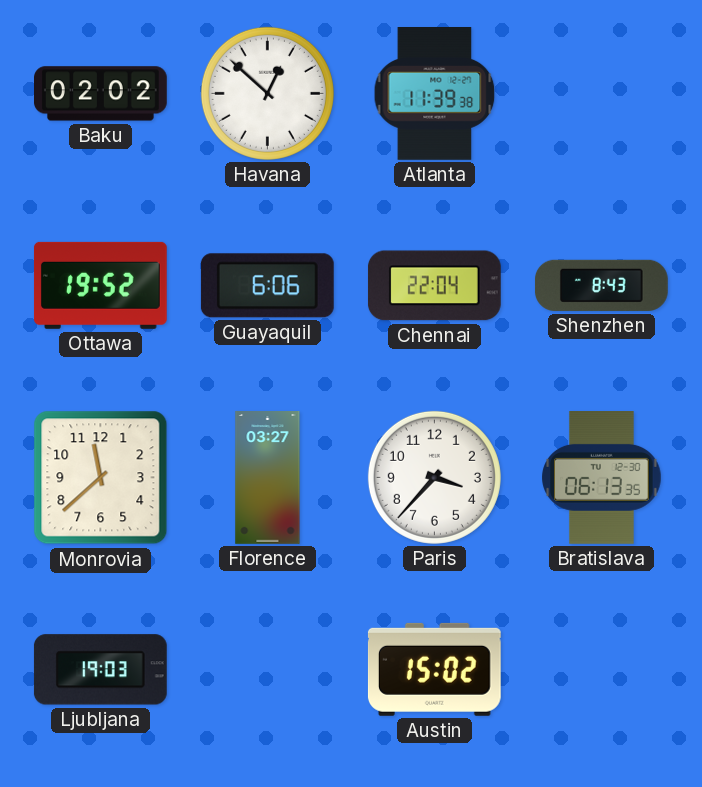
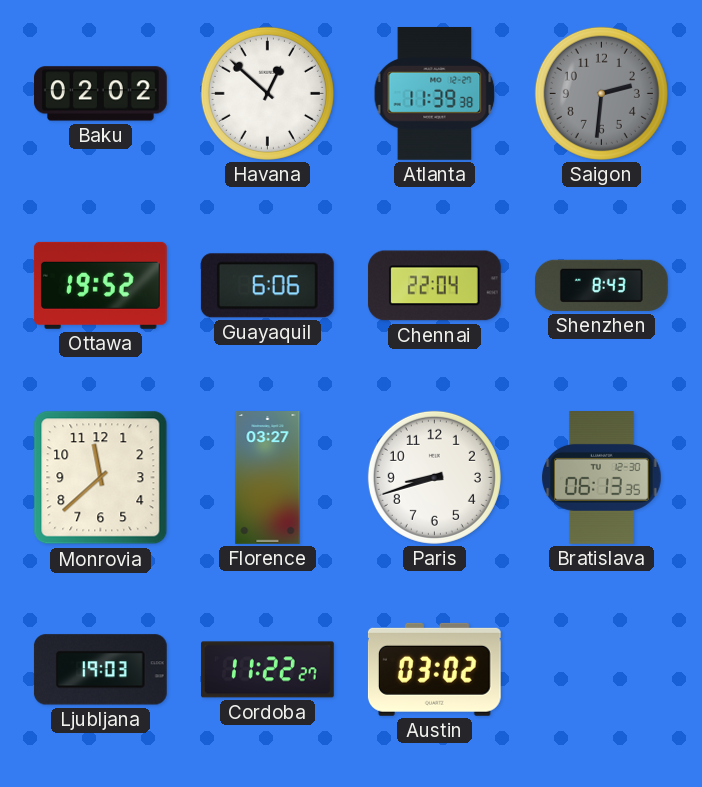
Saigon: none -> 2:31 (601, 93)
Paris: 3:37 -> 8:42 (434, 477)
Cordoba: none -> 11:22 (268, 670)
Austin: 15:02 -> 03:02 (434, 669)
